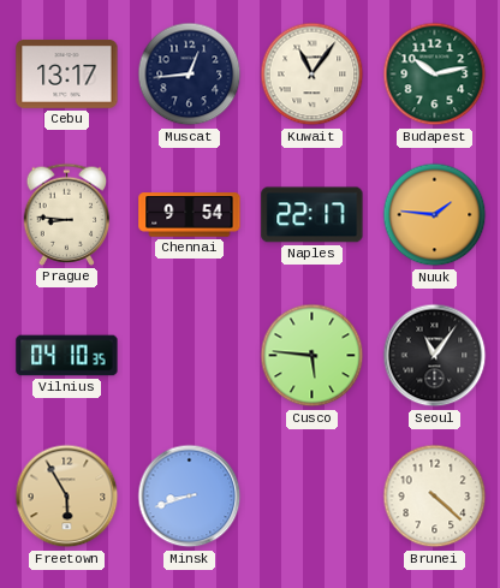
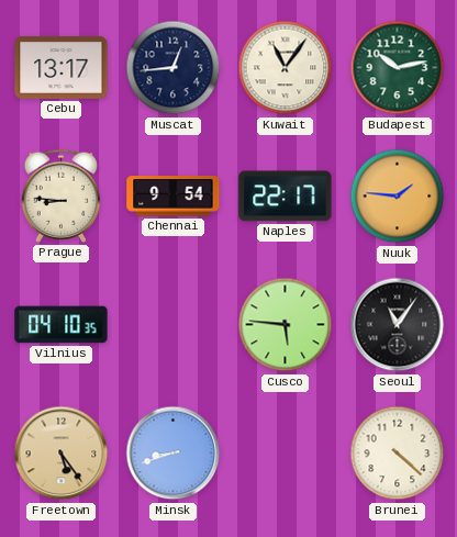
Freetown: 5:55 -> 5:24 (62, 454)
